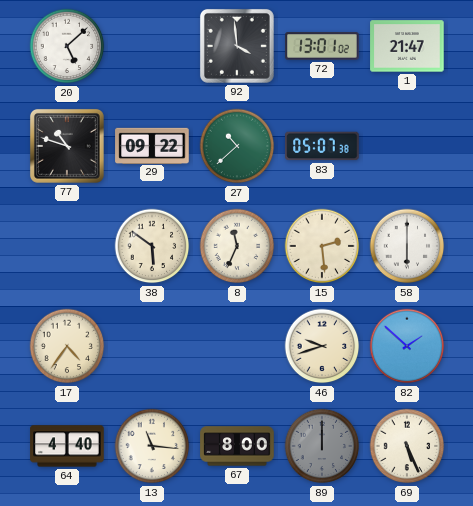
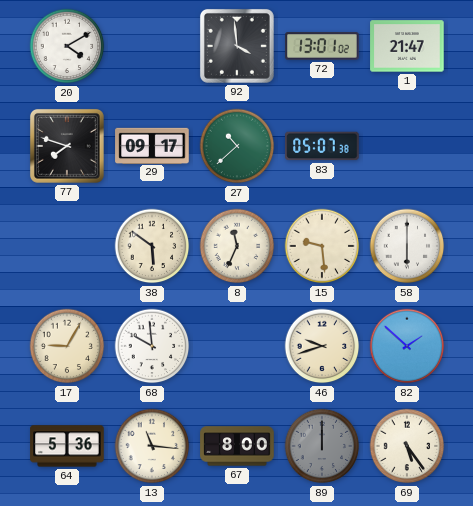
20: 5:08 -> 4:10 (67, 46)
77: 10:48 -> 7:48 (67, 146)
29: 09:22 -> 09:17 (152, 145)
15: 2:29 -> 9:29 (322, 246)
17: 4:36 -> 9:05 (67, 346)
68: none -> 9:59 (152, 346)
64: 4:40 -> 5:36 (67, 446)
69: 5:26 -> 5:24 (407, 446)
